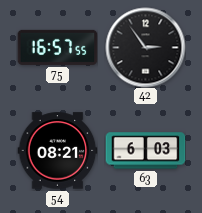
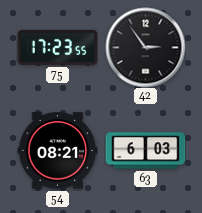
75: 16:57 -> 17:23 (57, 47)
